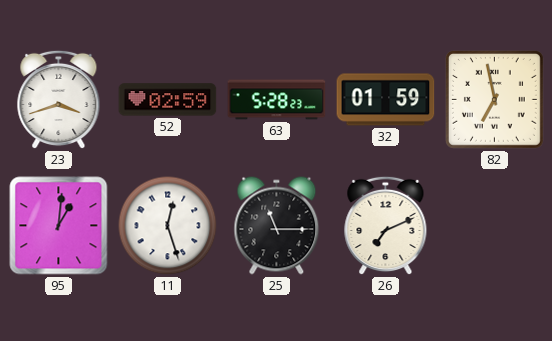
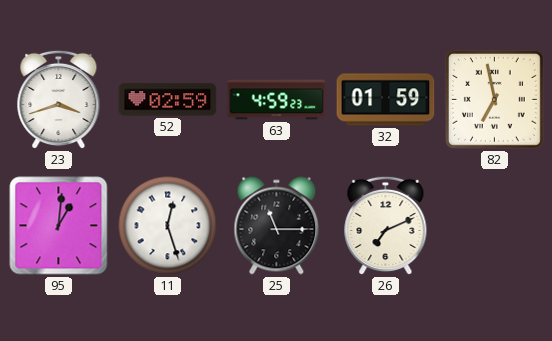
63: 5:28 -> 4:59 (277, 100)
